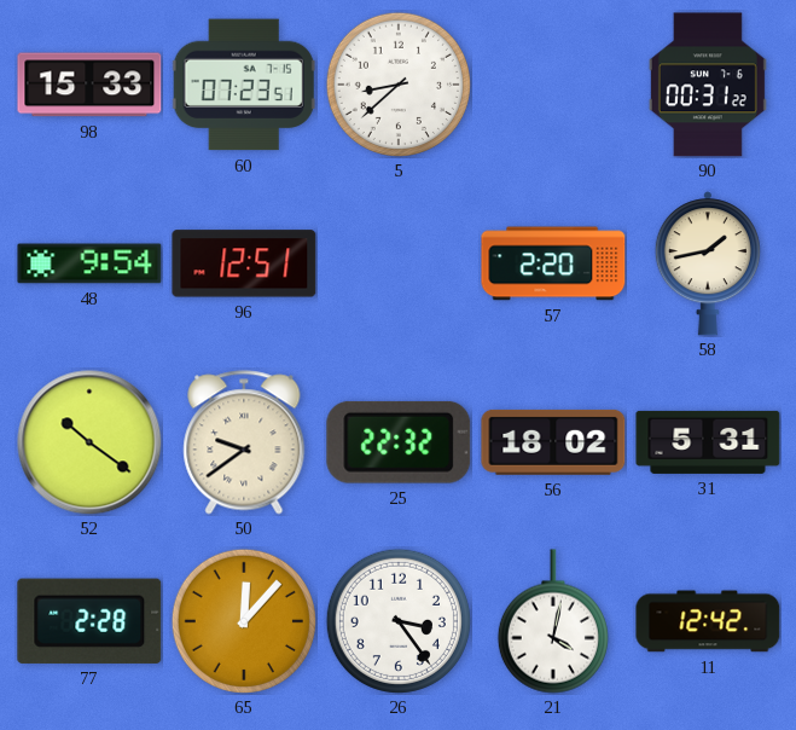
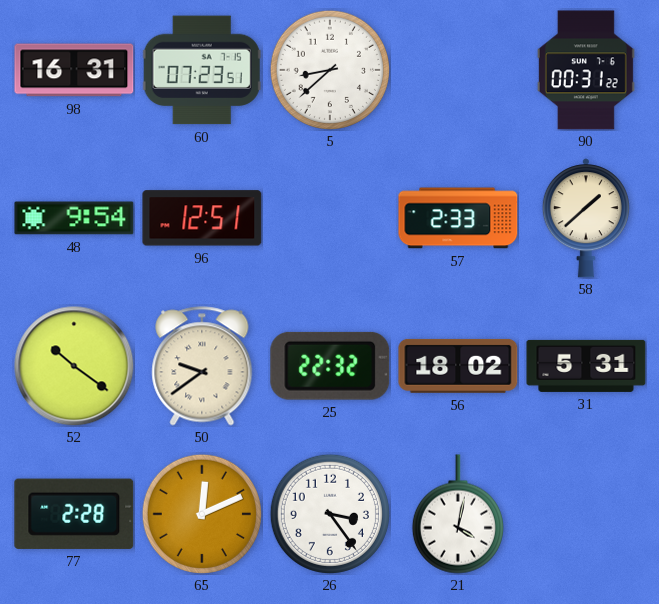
98: 15:33 -> 16:31 (74, 70)
57: 2:20 -> 2:33 (458, 218)
58: 1:43 -> 1:38 (586, 218)
65: 12:07 -> 12:11 (202, 514)
11: 12:42 -> none (708, 621)
